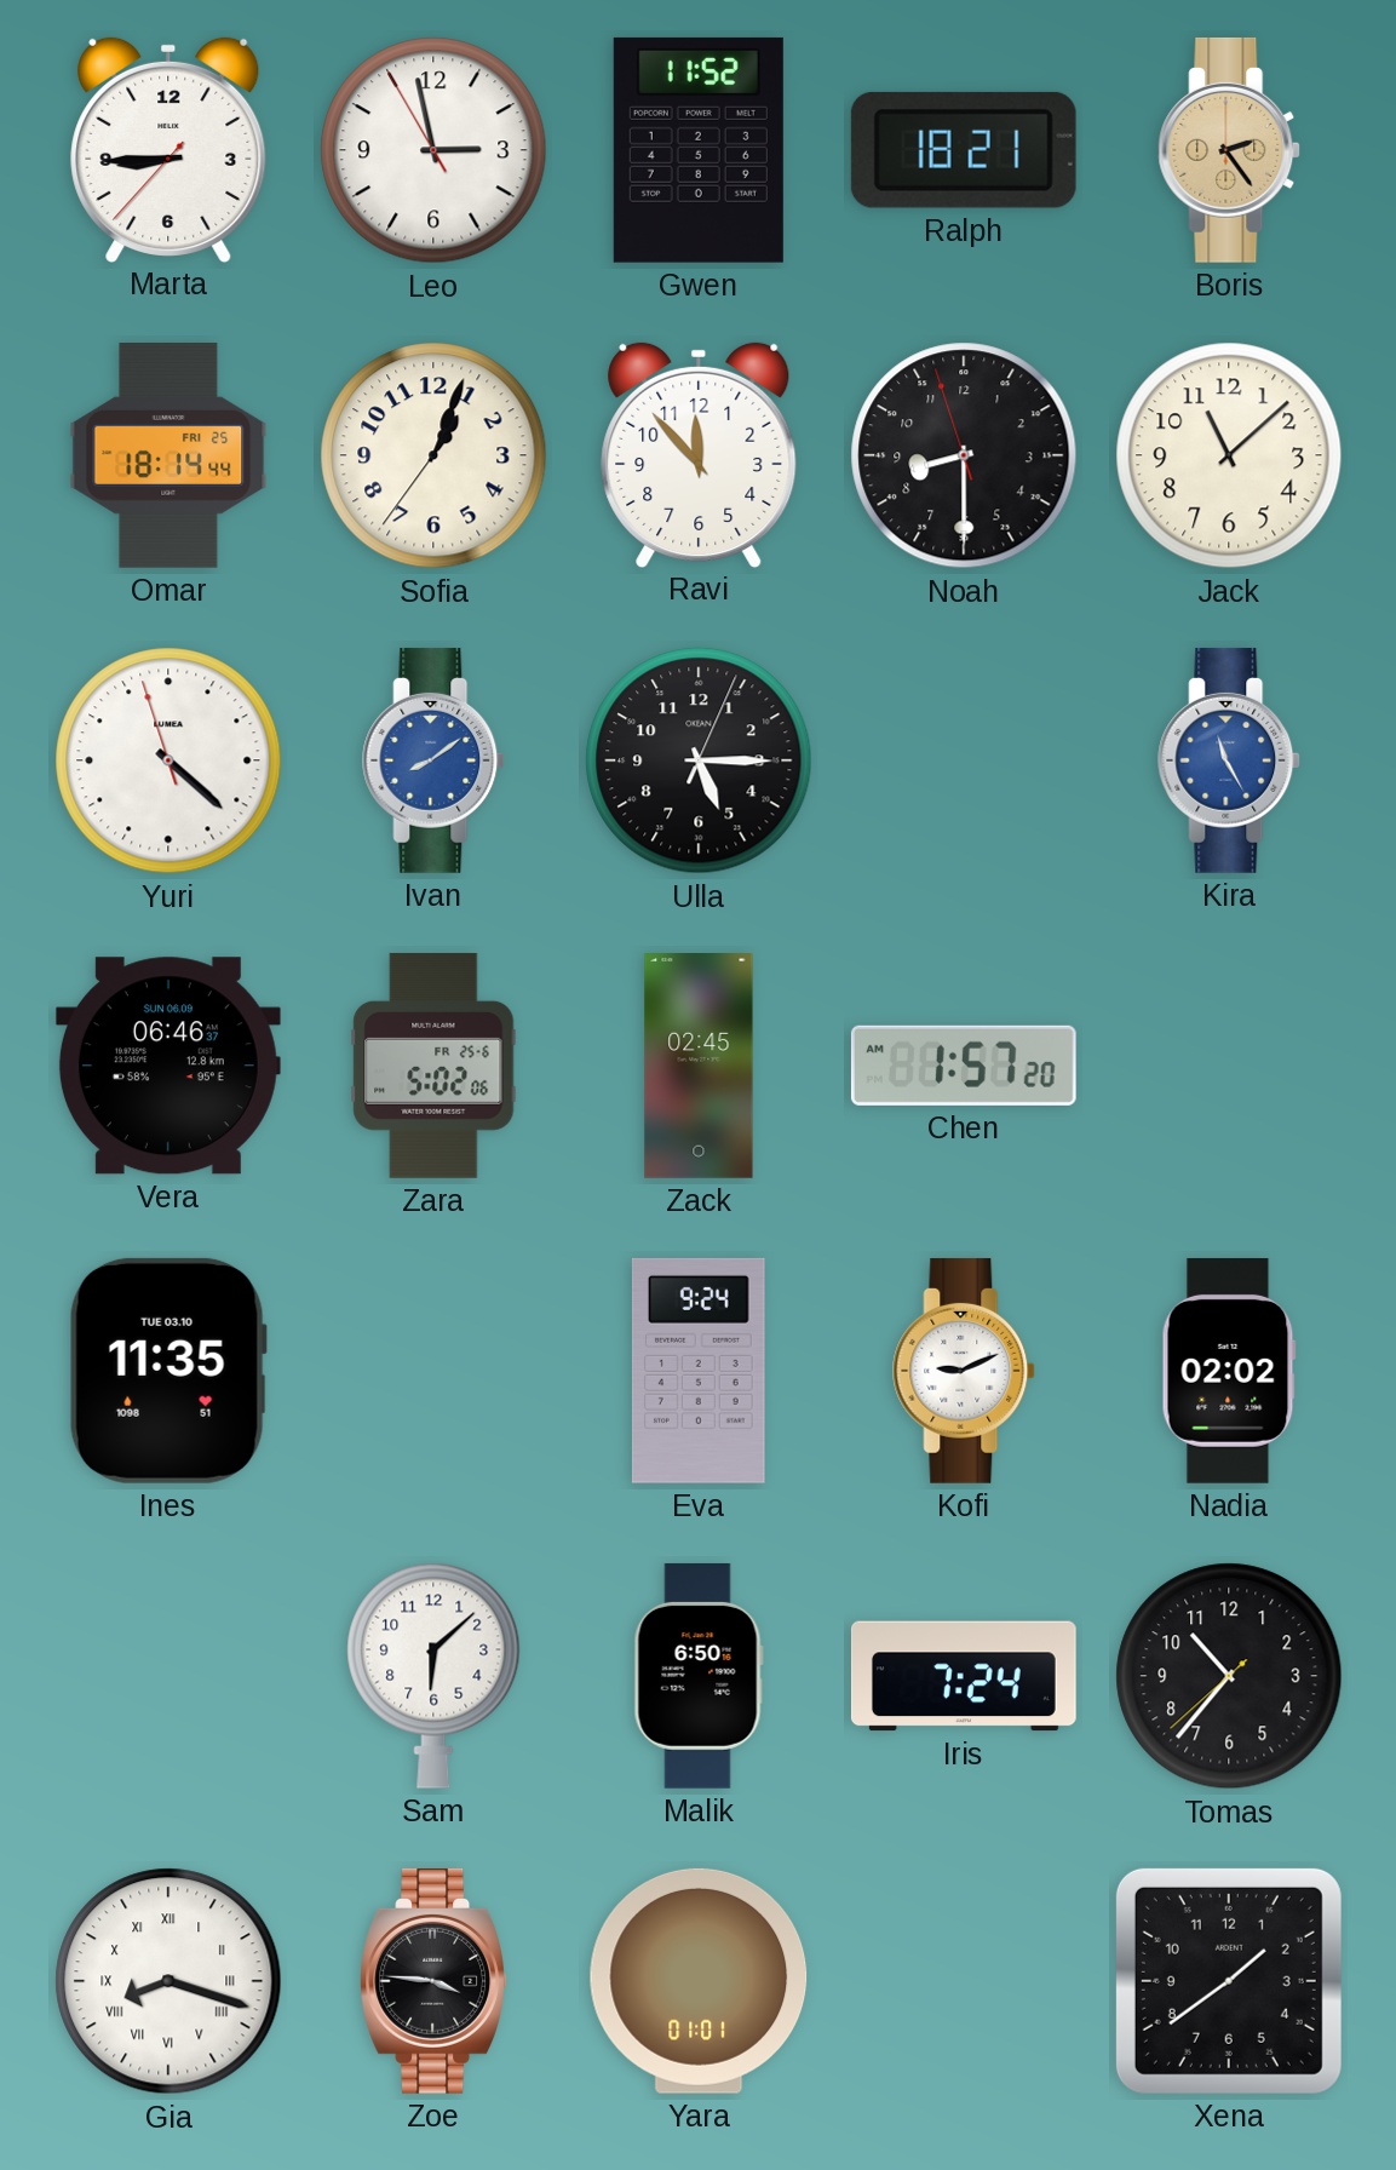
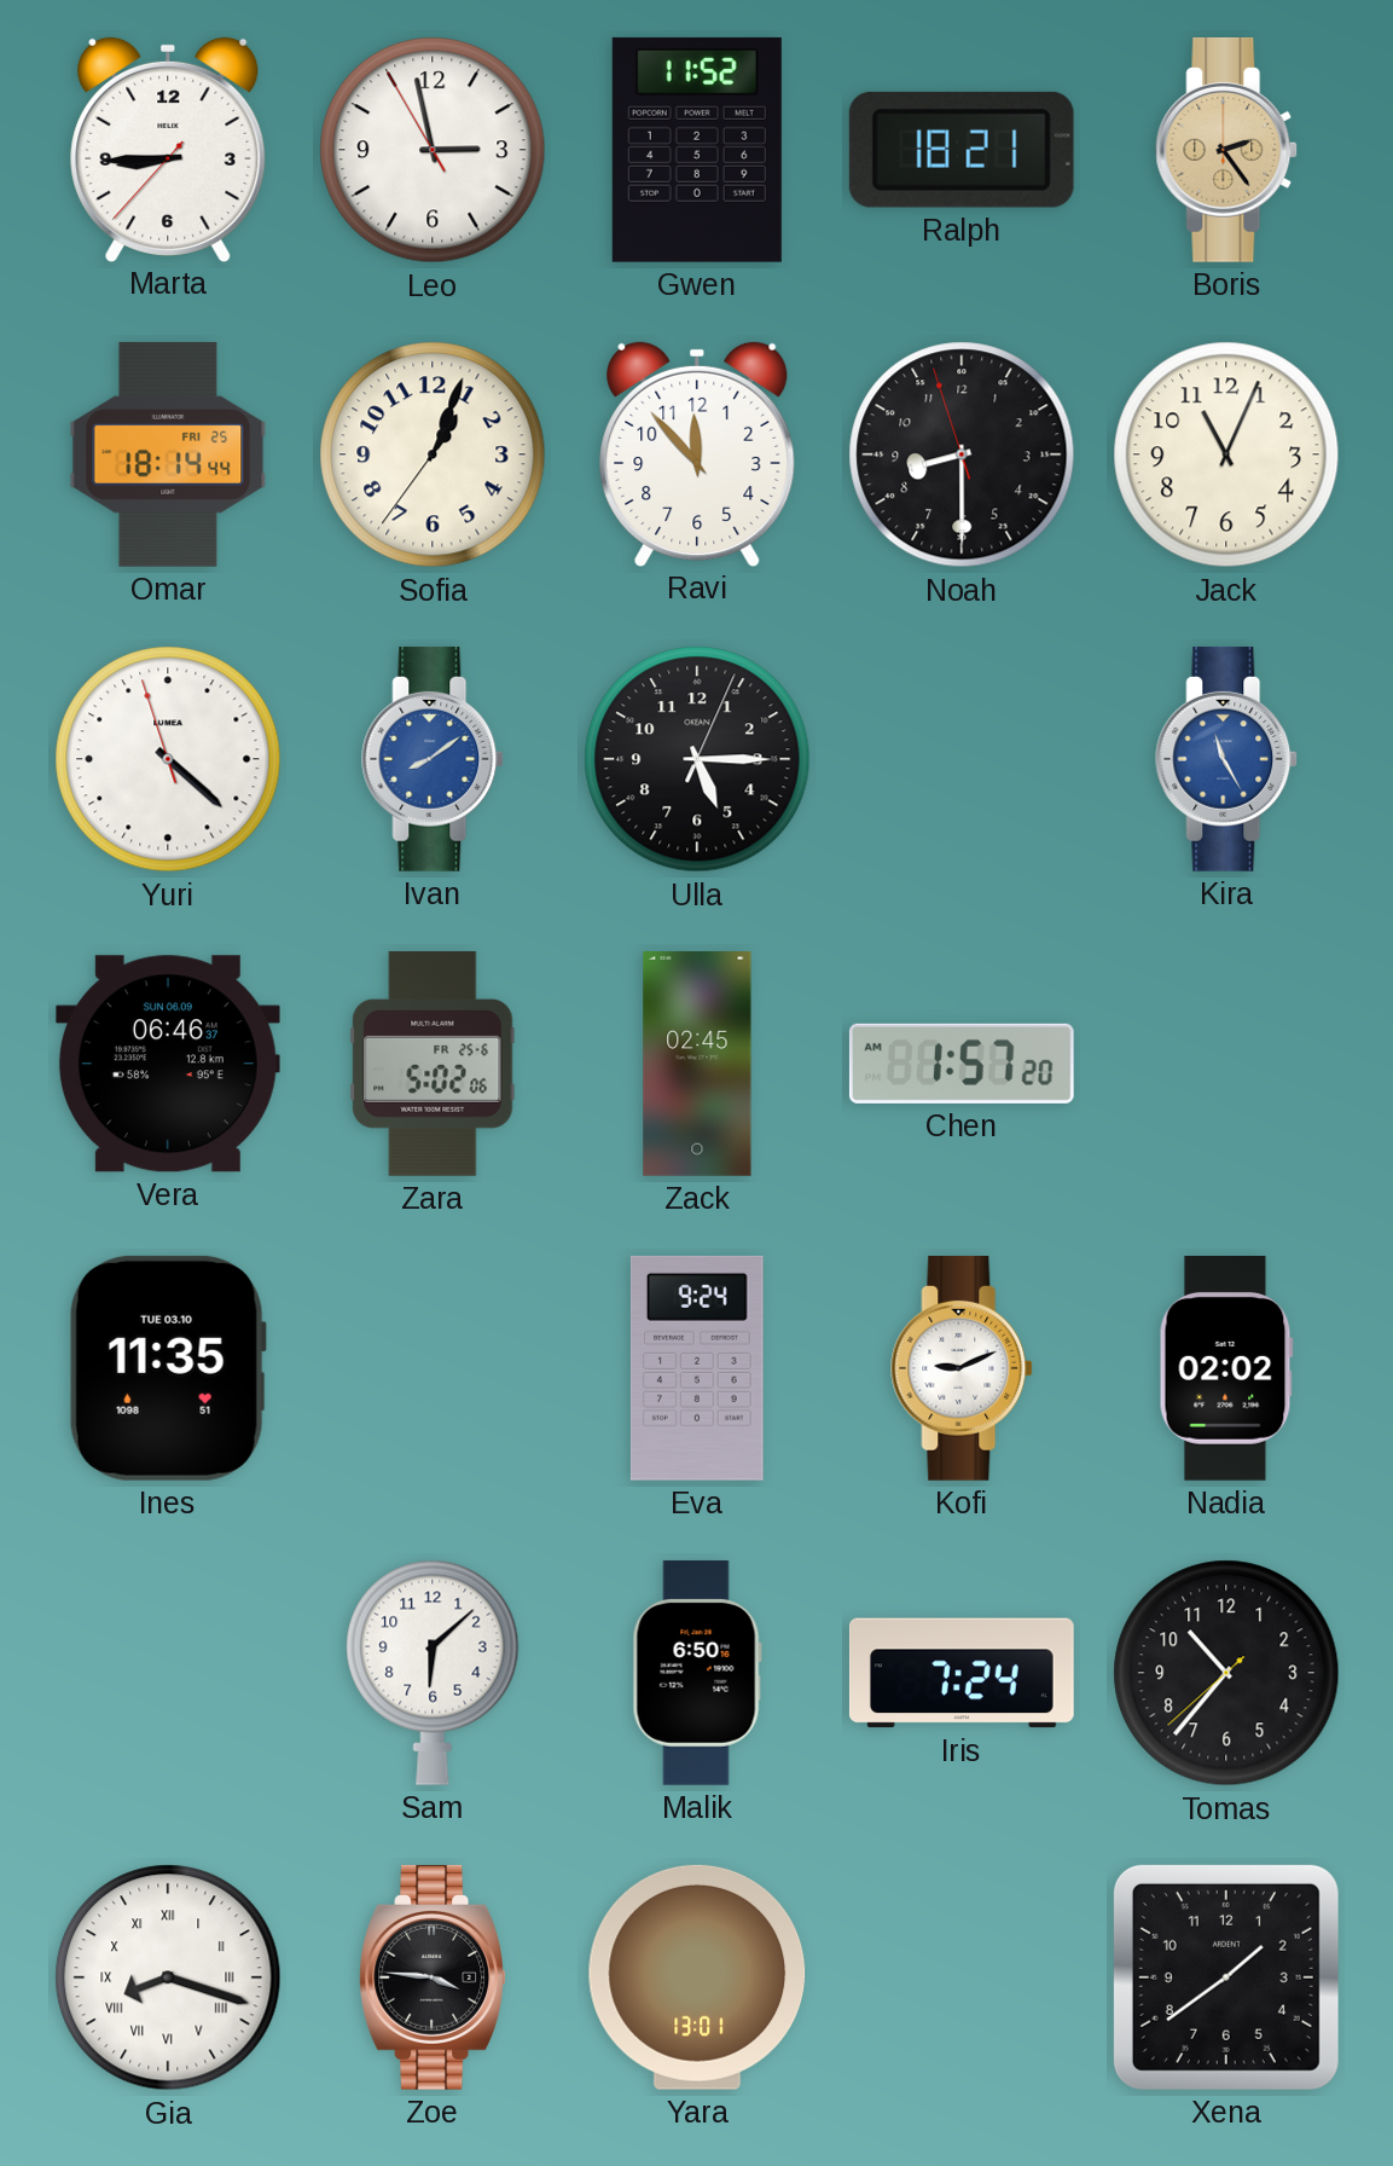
Jack: 11:08 -> 11:04 (1226, 454)
Yara: 01:01 -> 13:01 (697, 1977)
